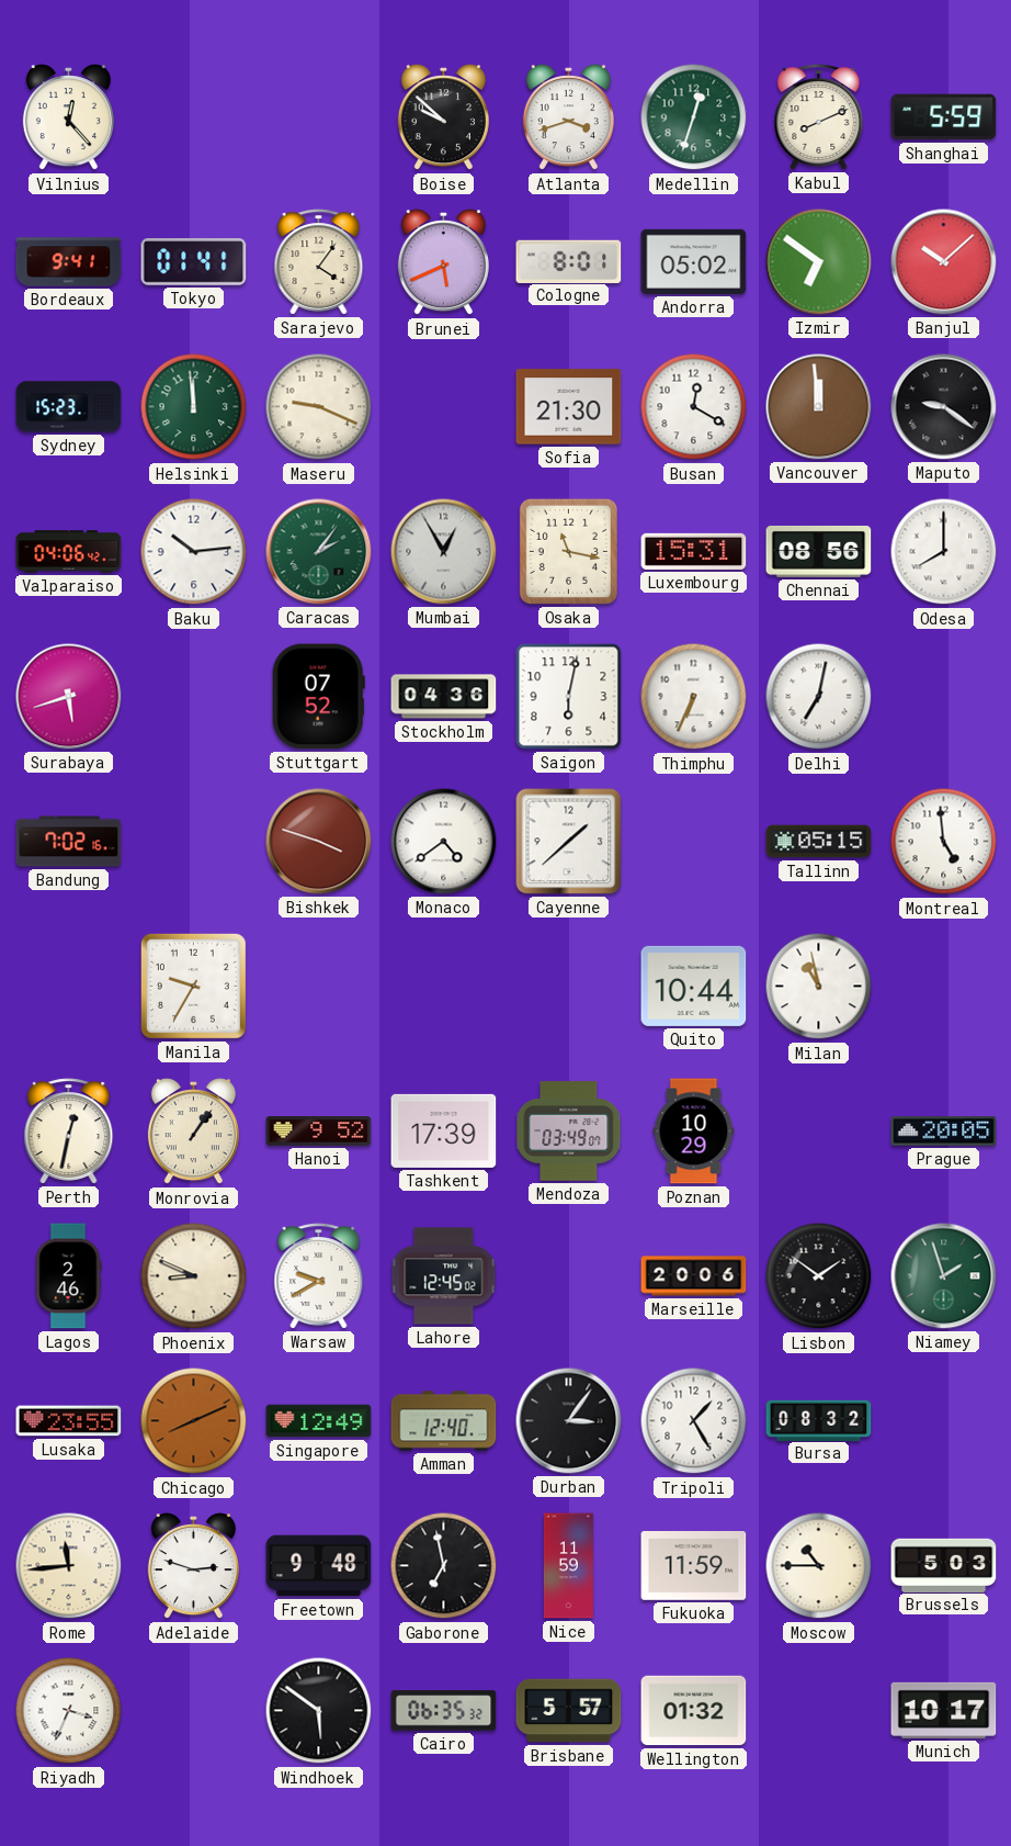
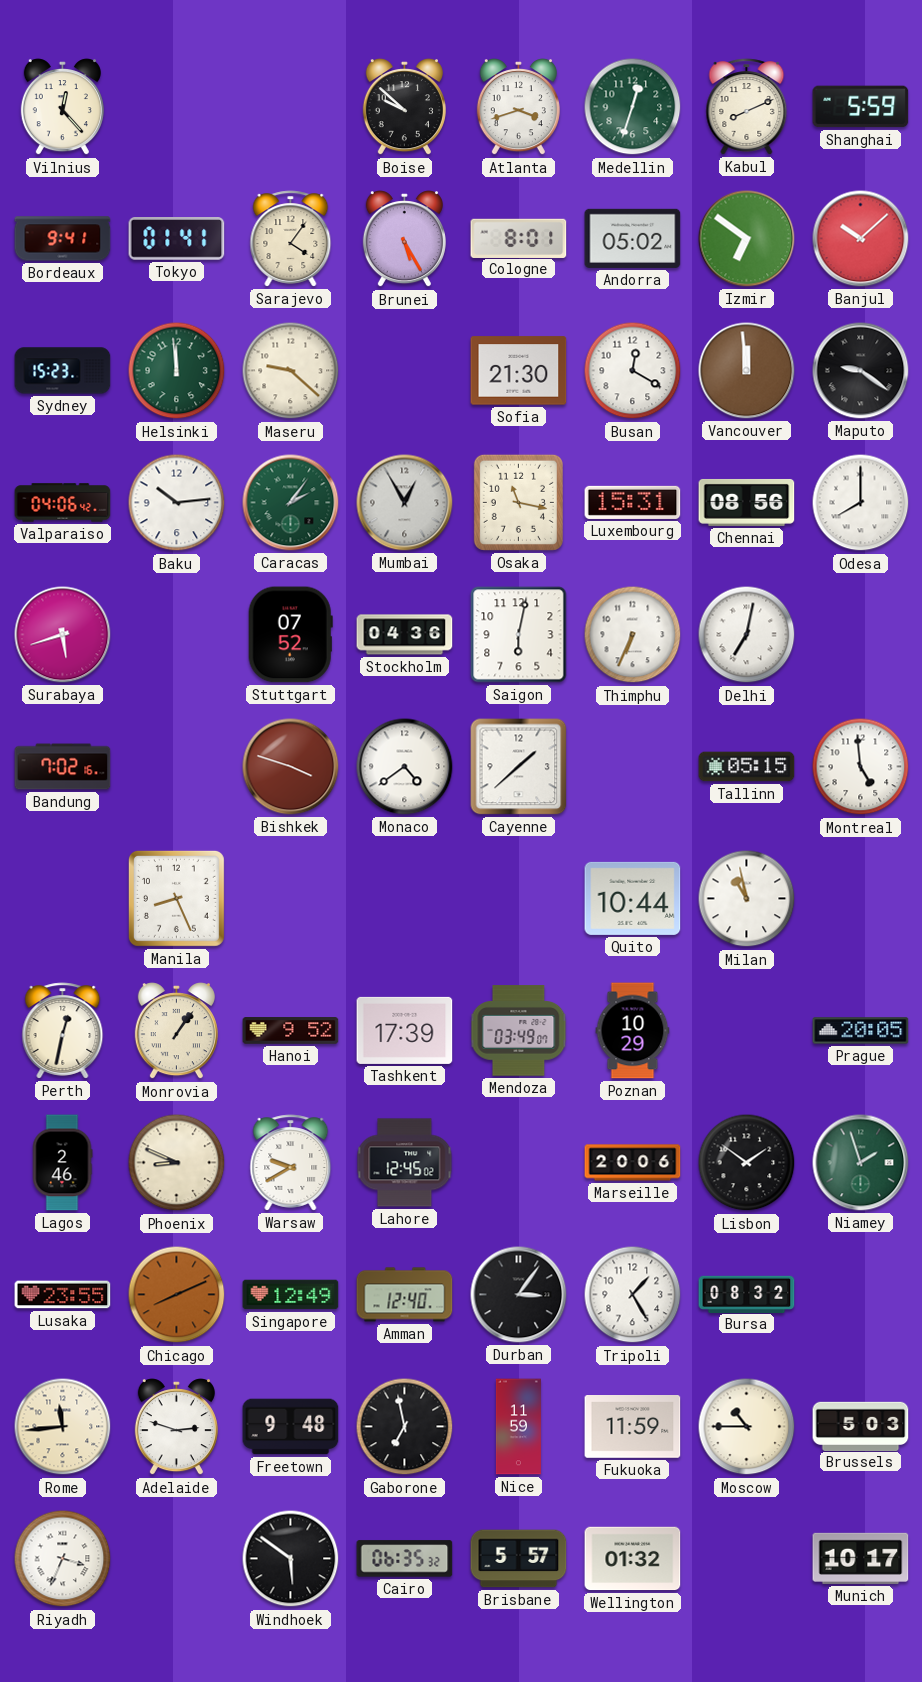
Brunei: 5:41 -> 5:25 (404, 240)
Maseru: 9:19 -> 9:22 (291, 371)
Manila: 9:35 -> 8:26 (176, 898)
